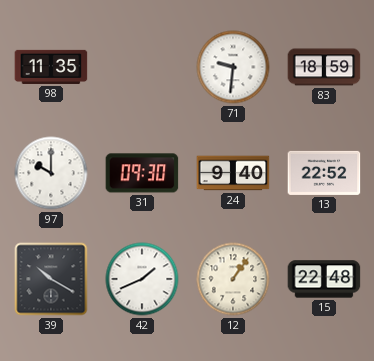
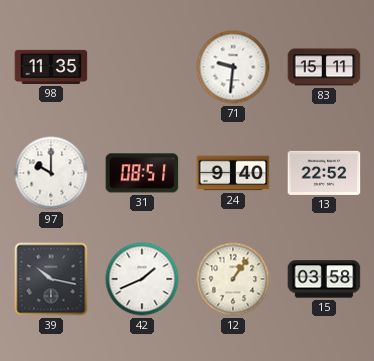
83: 18:59 -> 15:11 (324, 67)
31: 09:30 -> 08:51 (142, 173)
39: 10:20 -> 10:17 (51, 279)
15: 22:48 -> 03:58 (324, 279)
